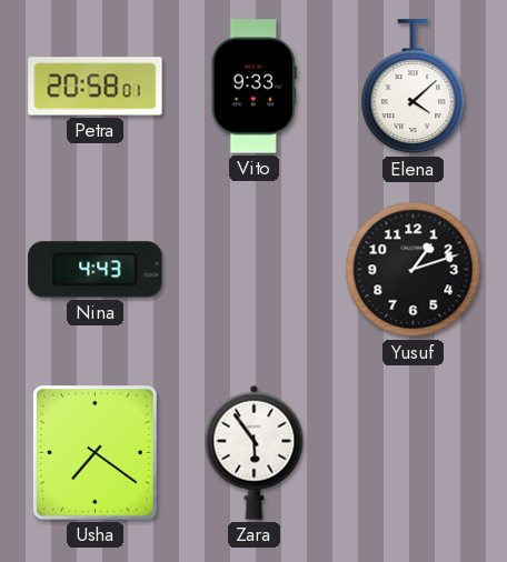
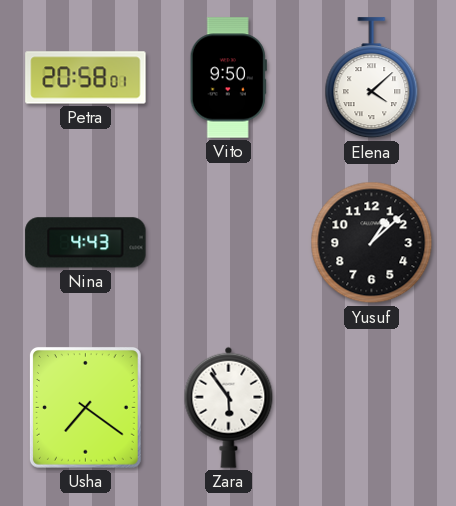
Vito: 9:33 -> 9:50 (228, 78)
Yusuf: 1:12 -> 1:08 (372, 243)
